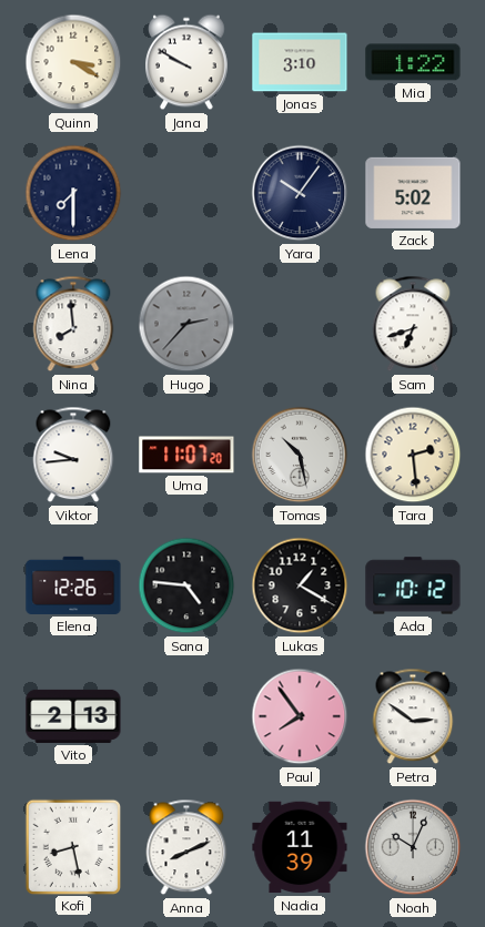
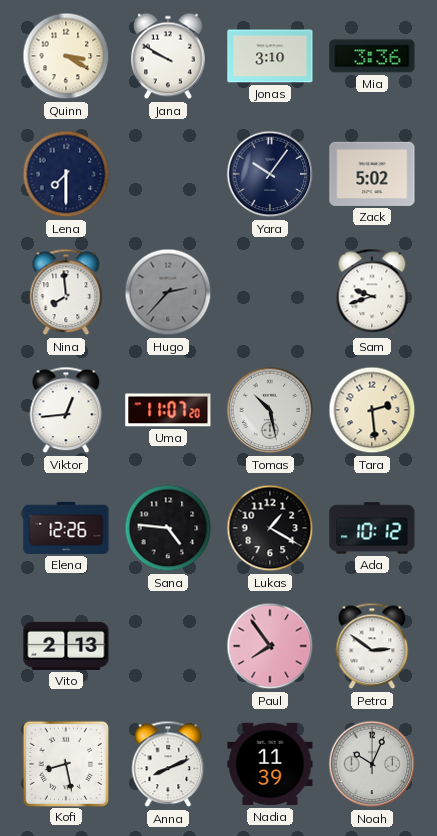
Mia: 1:22 -> 3:36 (372, 56)
Sam: 6:42 -> 9:42 (372, 292)
Viktor: 9:44 -> 12:44 (66, 410)
